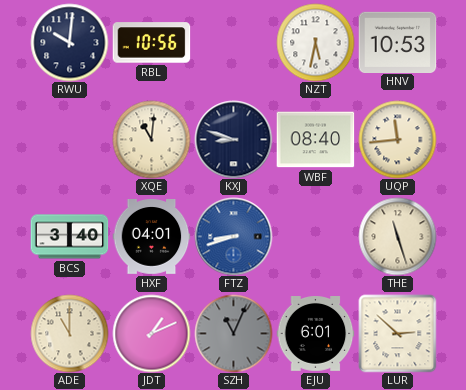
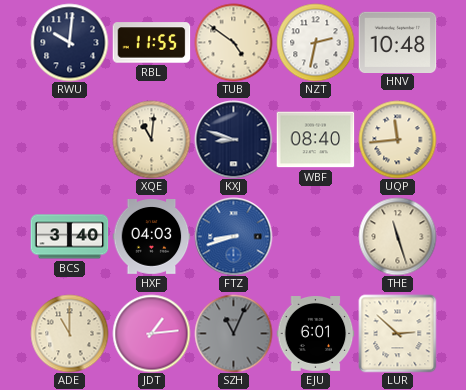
RBL: 10:56 -> 11:55 (151, 43)
TUB: none -> 4:51 (233, 42)
NZT: 5:32 -> 2:32 (315, 42)
HNV: 10:53 -> 10:48 (397, 42)
HXF: 04:01 -> 04:03 (151, 237)
JDT: 1:11 -> 1:14 (151, 333)
